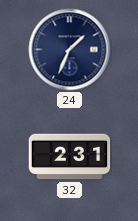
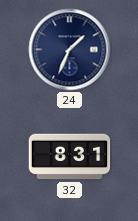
32: 2:31 -> 8:31 (70, 157)
